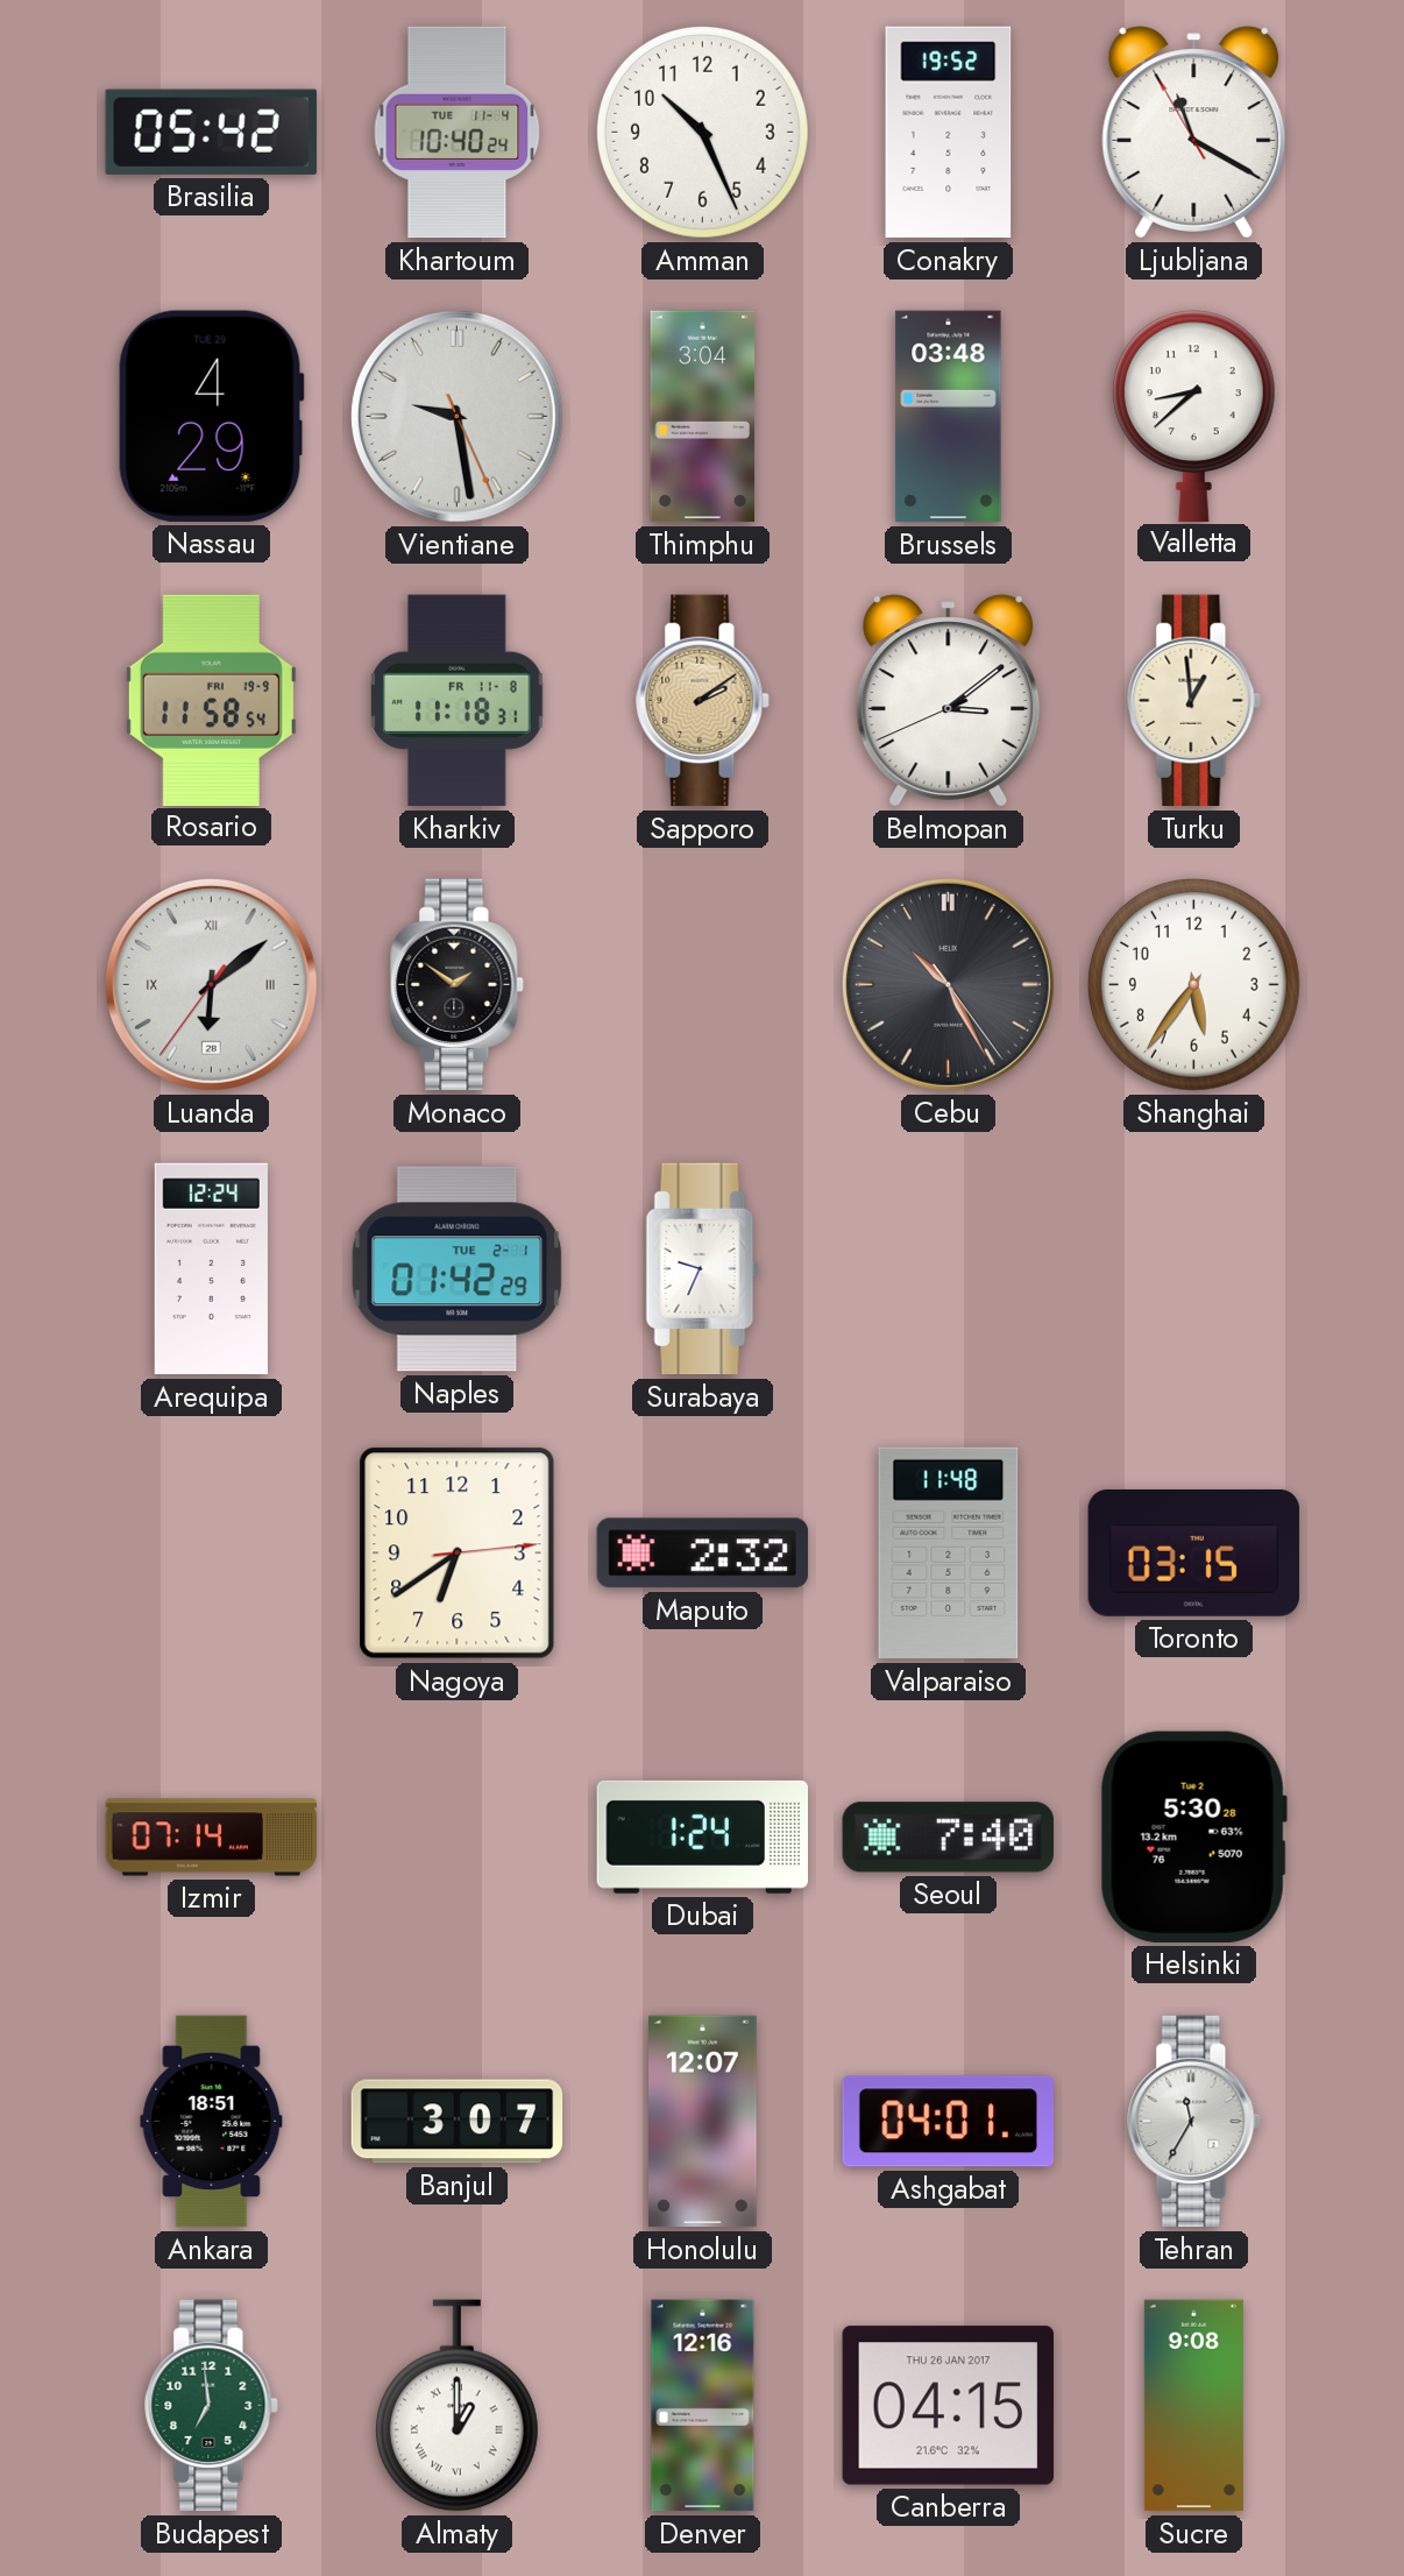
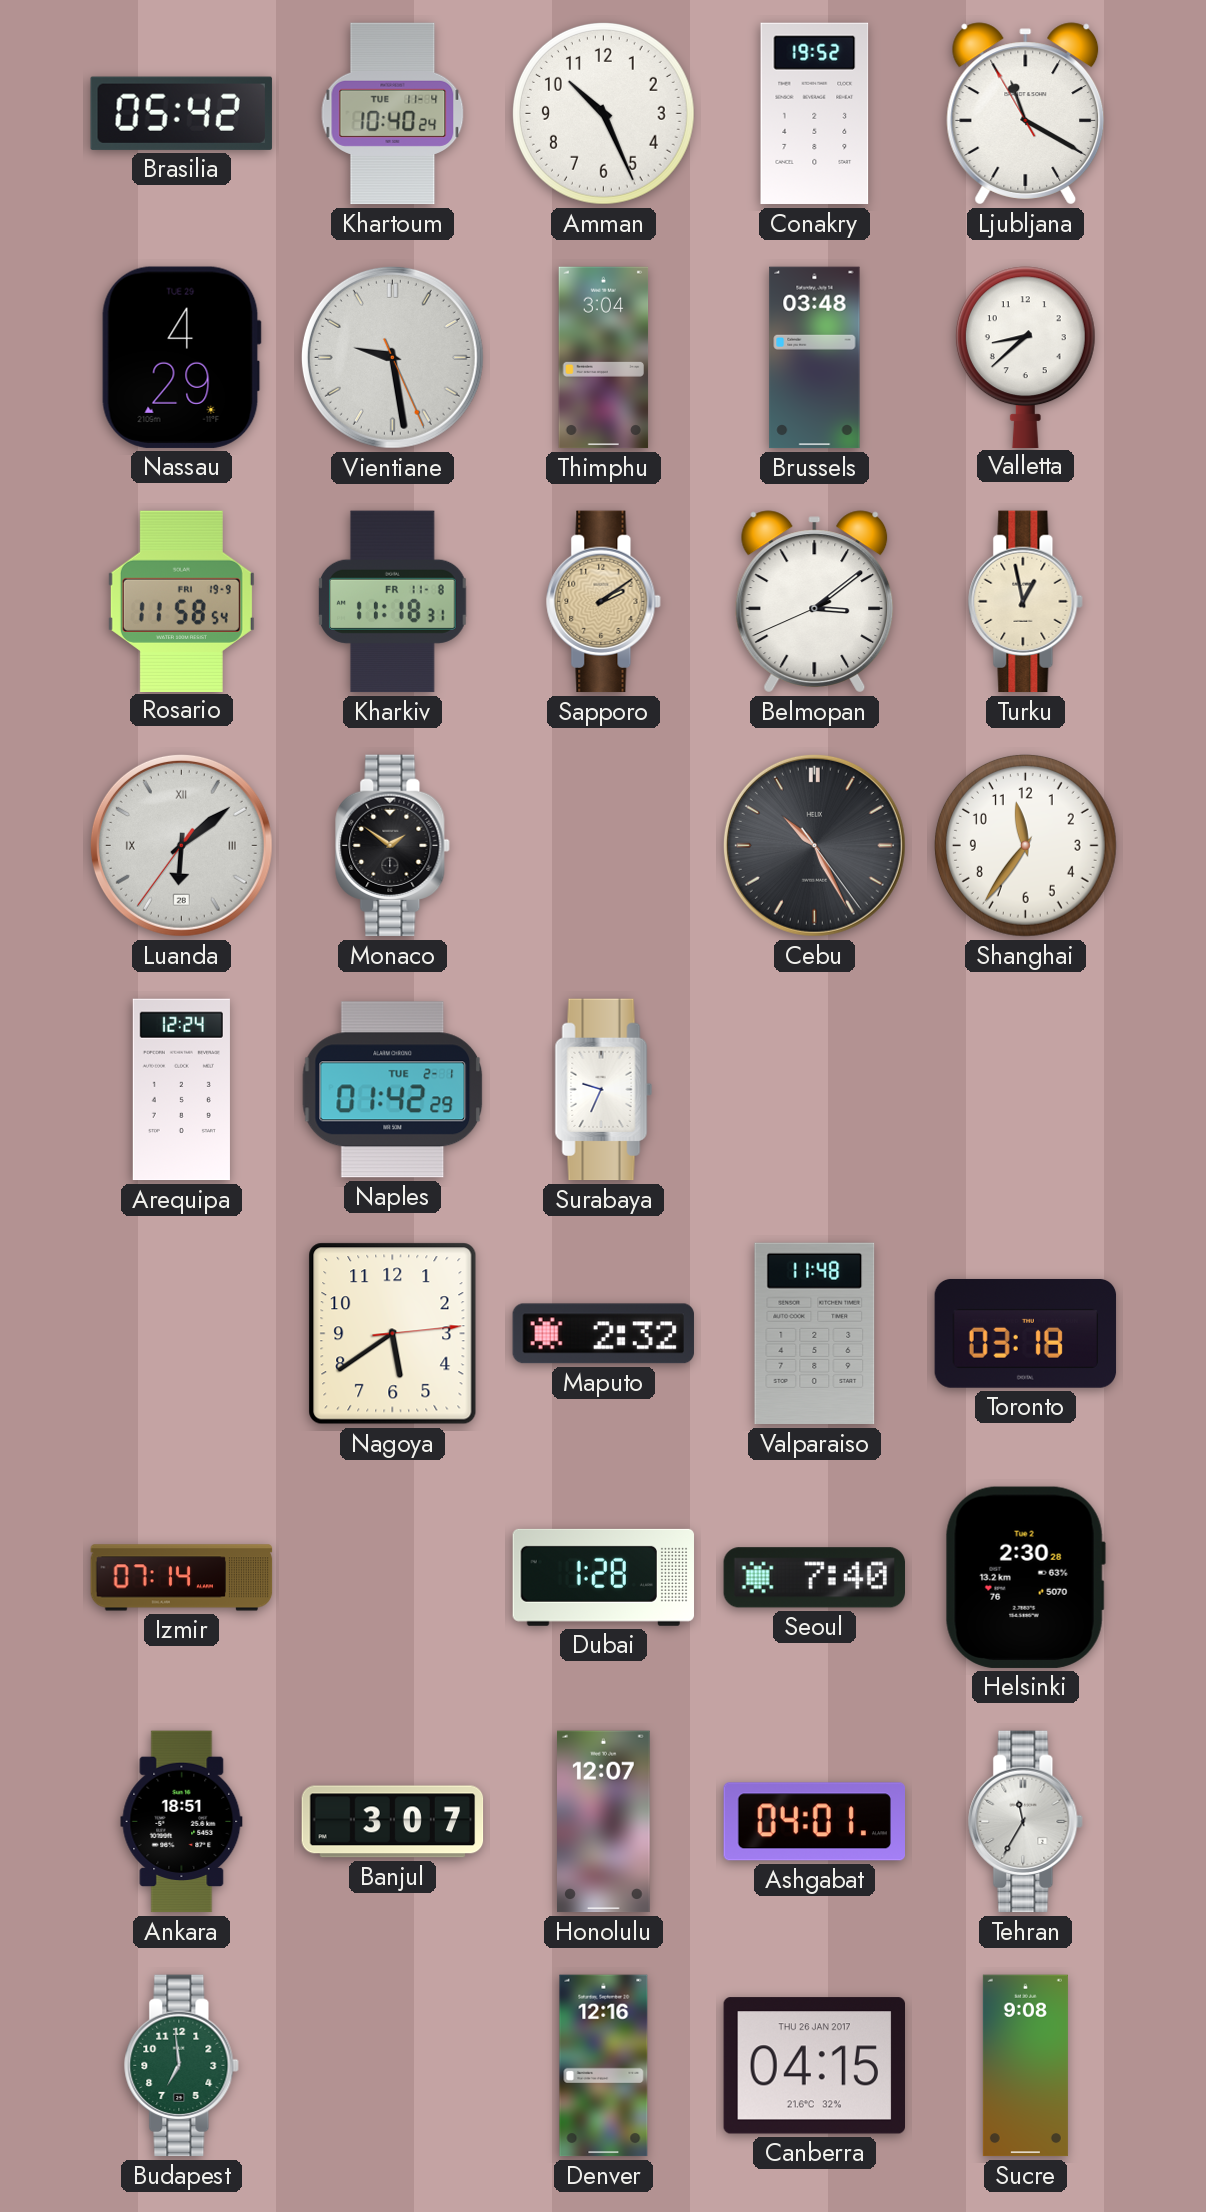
Turku: 12:59 -> 12:58 (1026, 602)
Shanghai: 5:36 -> 11:36 (1025, 845)
Nagoya: 6:39 -> 5:39 (393, 1334)
Toronto: 03:15 -> 03:18 (1026, 1334)
Dubai: 1:24 -> 1:28 (604, 1577)
Helsinki: 5:30 -> 2:30 (1025, 1577)
Almaty: 1:00 -> none (456, 2406)
